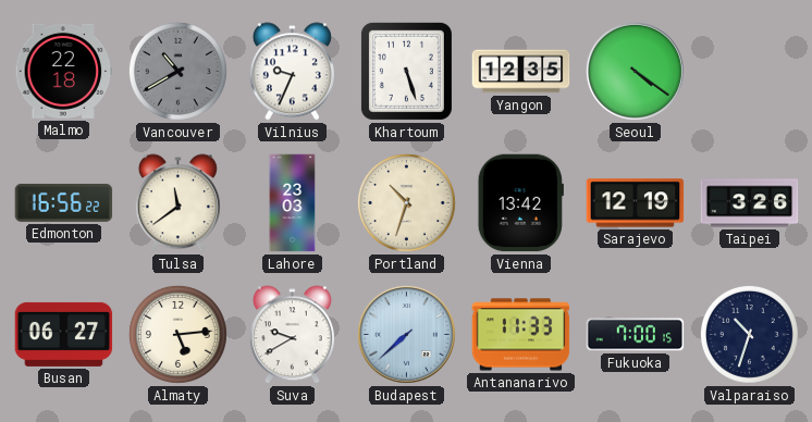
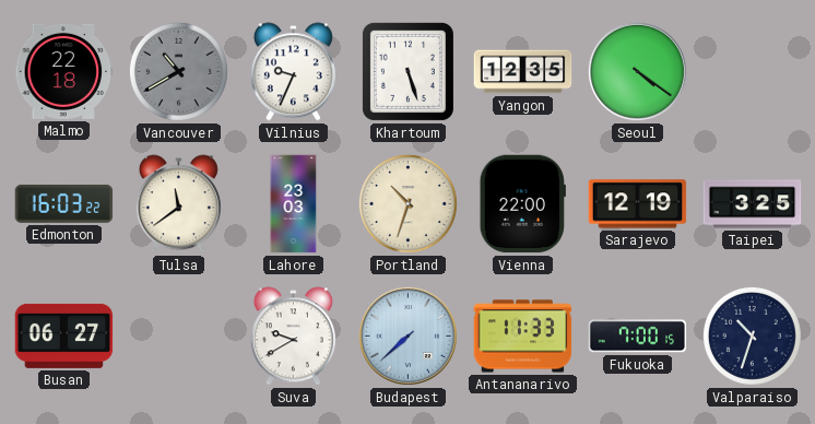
Edmonton: 16:56 -> 16:03 (64, 203)
Vienna: 13:42 -> 22:00 (522, 204)
Taipei: 3:26 -> 3:25 (753, 204)
Almaty: 5:14 -> none (177, 334)
